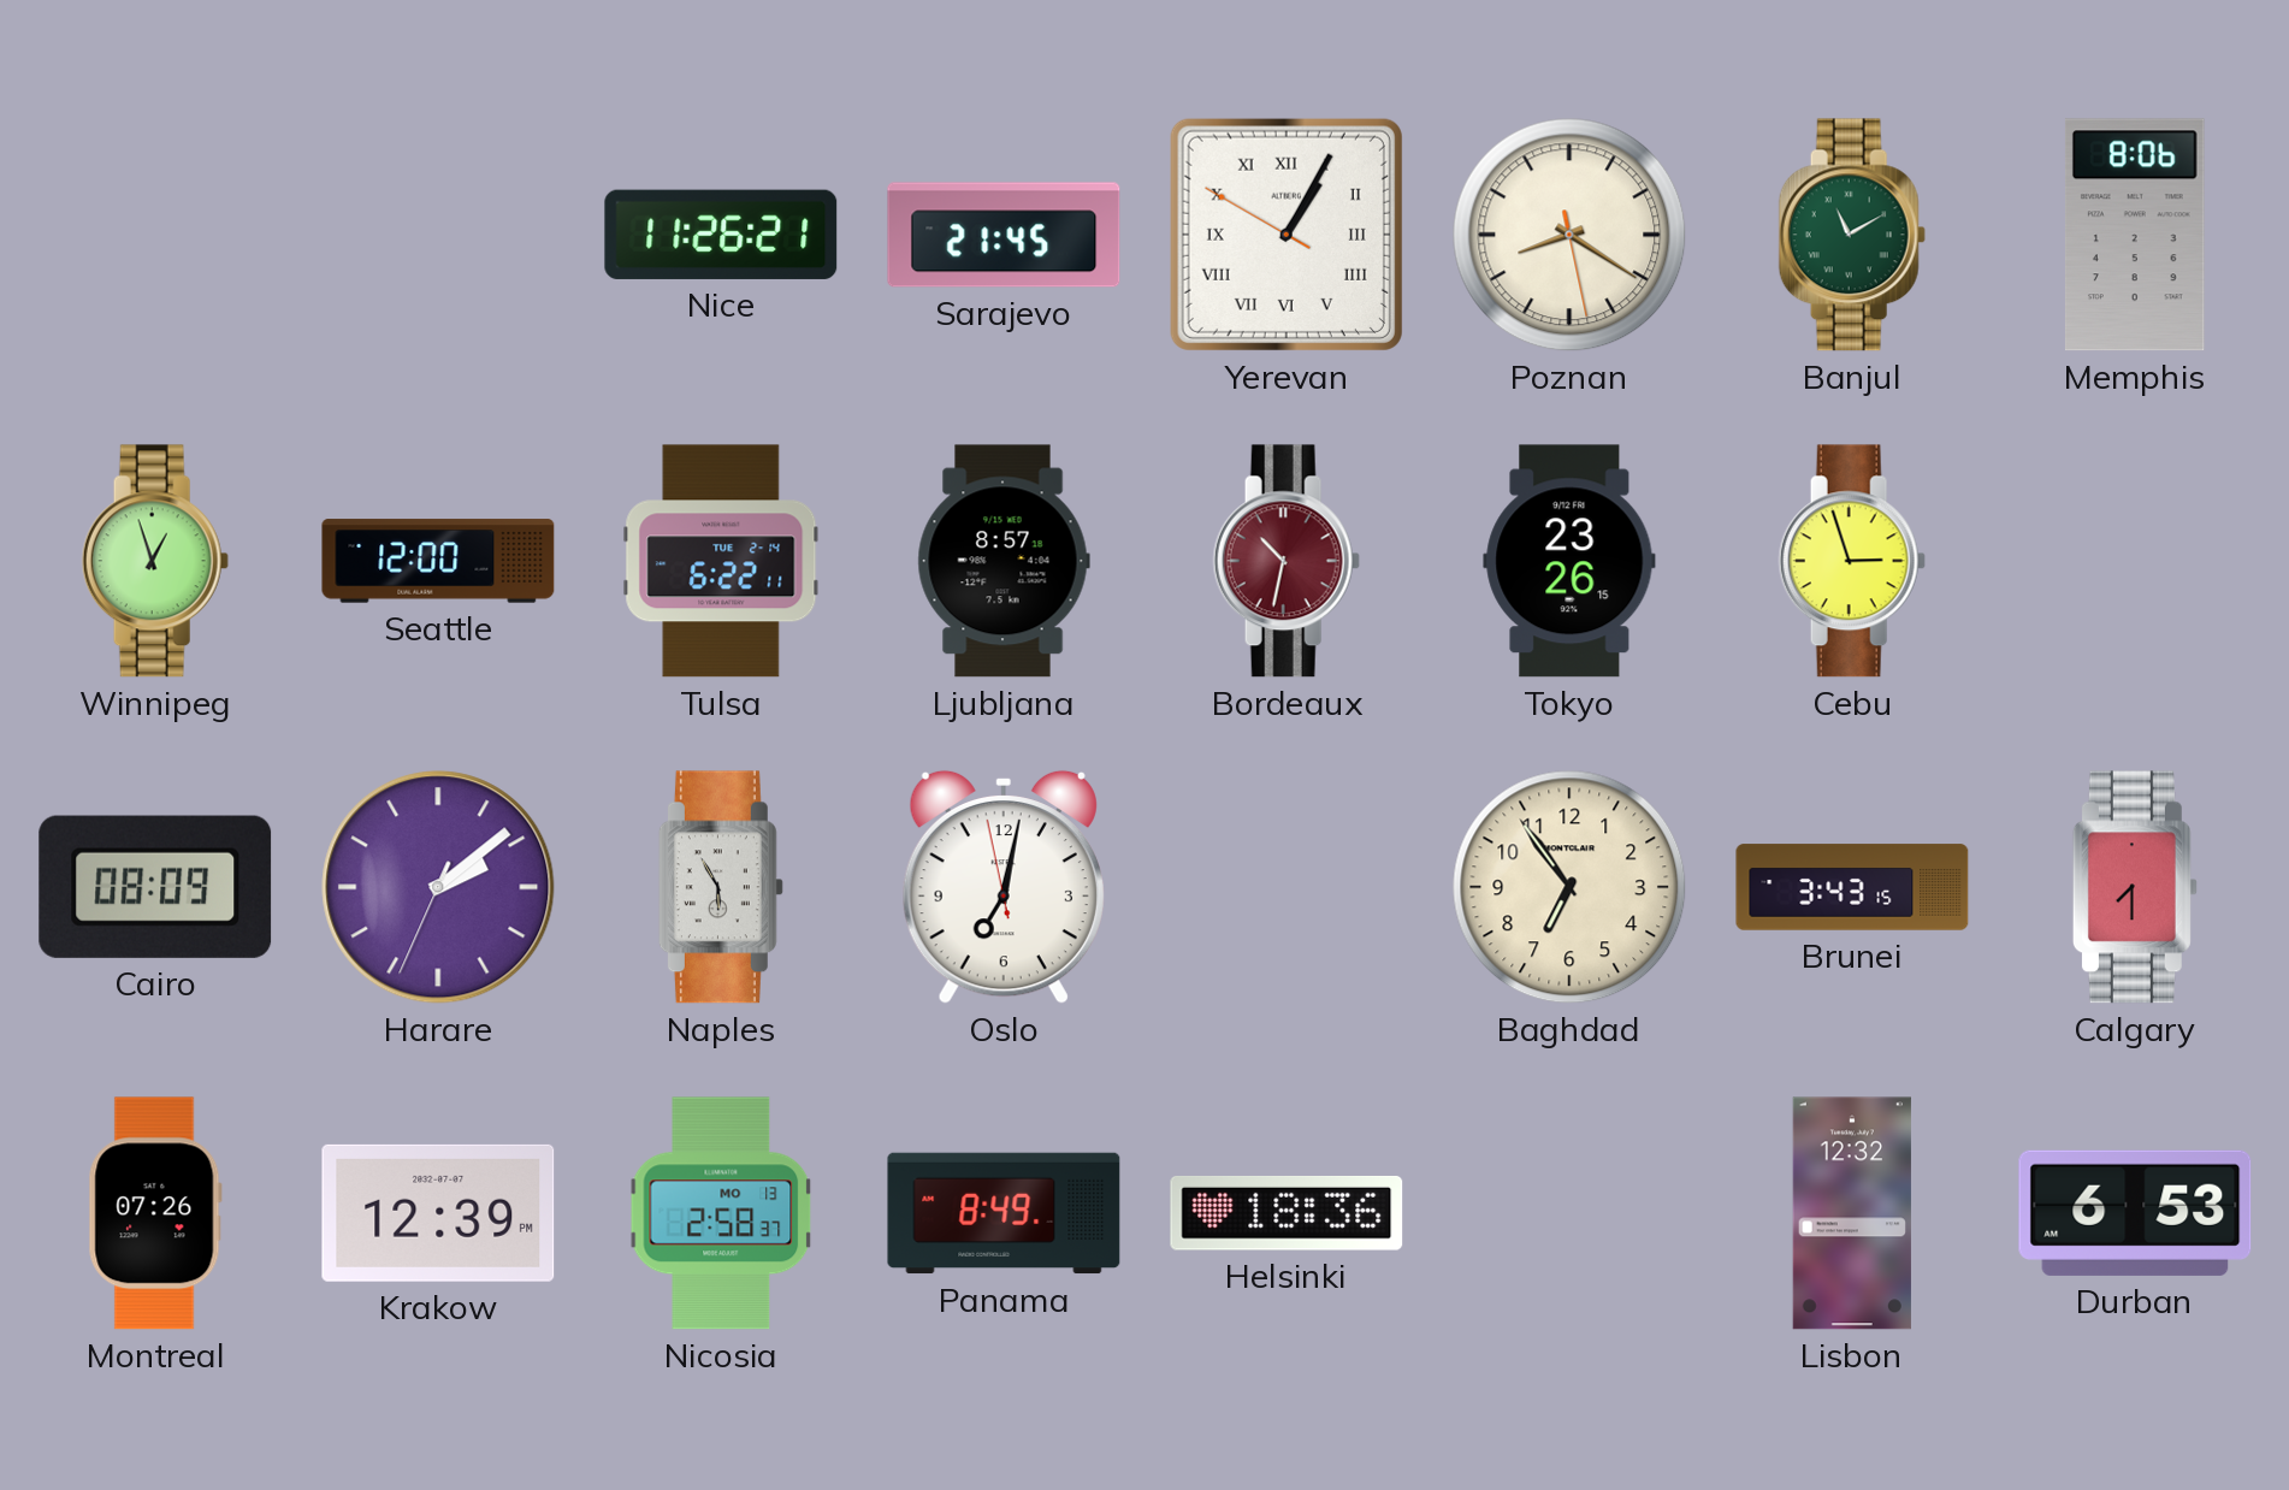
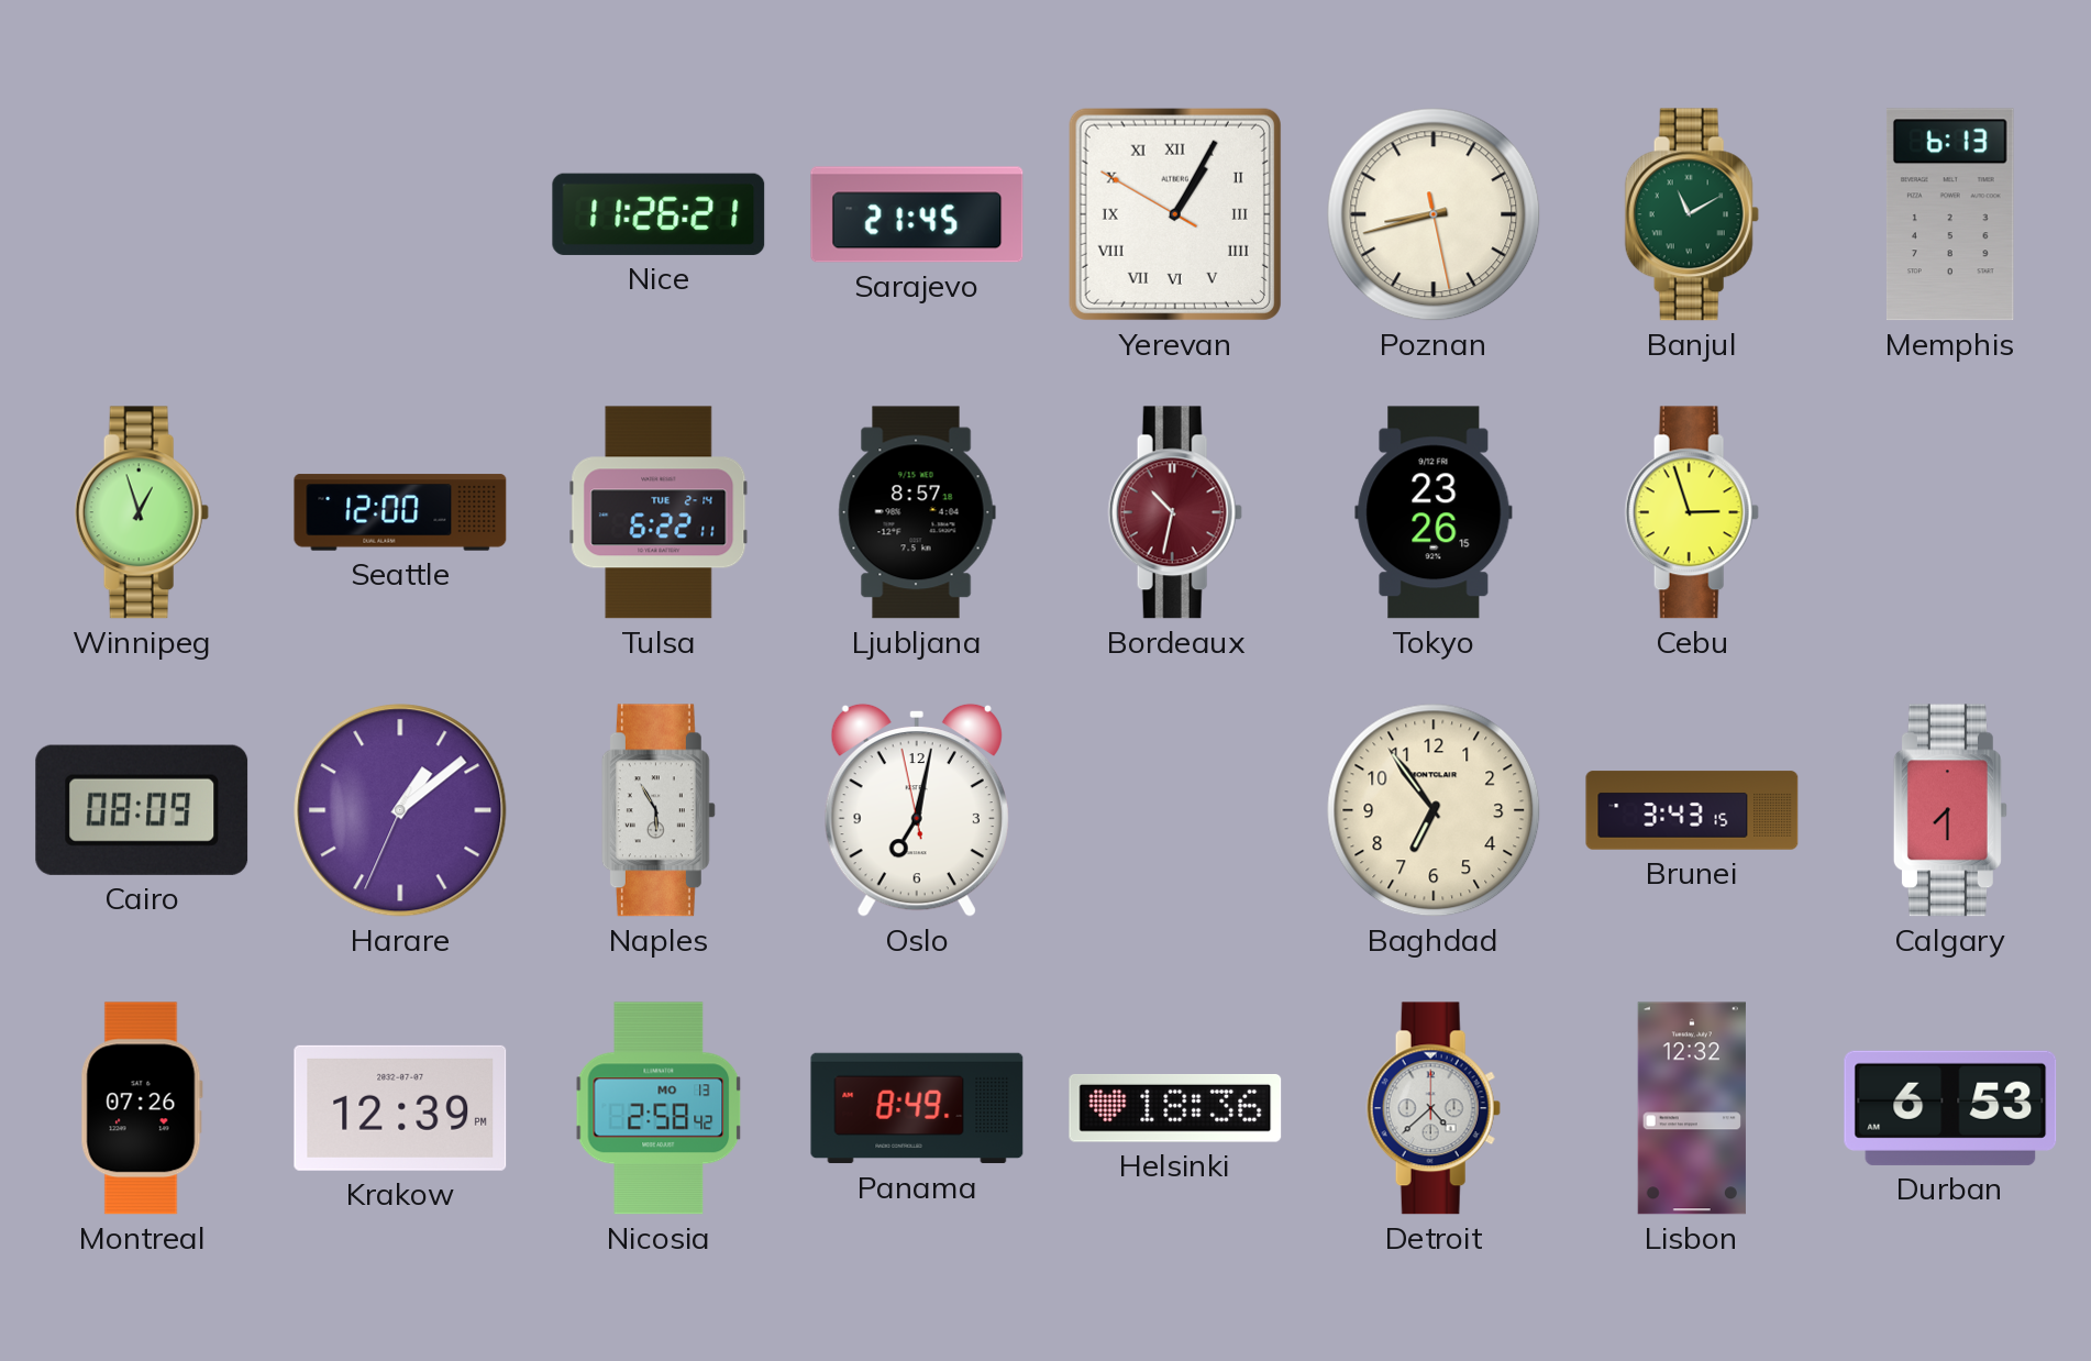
Poznan: 8:20 -> 8:42 (1434, 214)
Memphis: 8:06 -> 6:13 (1950, 214)
Harare: 2:08 -> 1:08 (400, 810)
Nicosia: 2:58:37 -> 2:58:42 (659, 1108)
Detroit: none -> 4:38 (1434, 1108)
